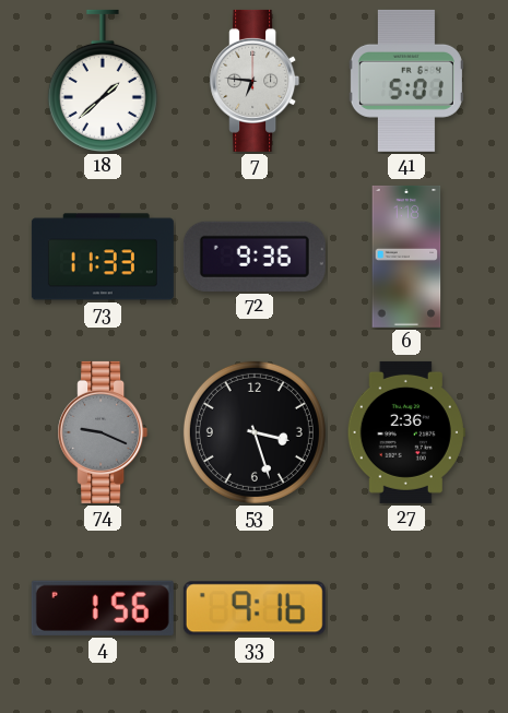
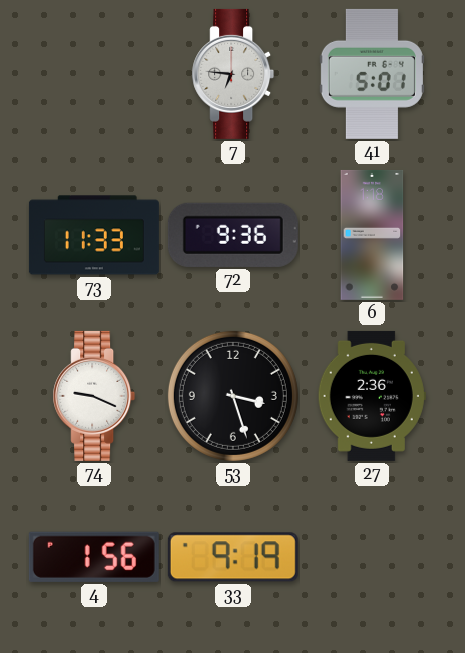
18: 1:38 -> none (103, 81)
74 dial: grey -> white (94, 396)
33: 9:16 -> 9:19 (233, 557)
